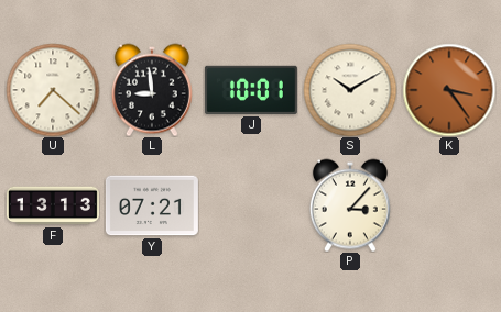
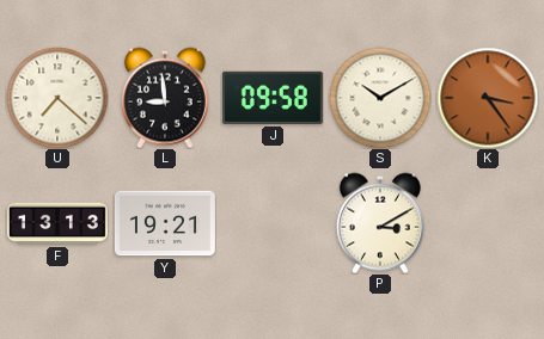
J: 10:01 -> 09:58 (273, 98)
Y: 07:21 -> 19:21 (165, 223)
P: 3:07 -> 3:10 (380, 223)
